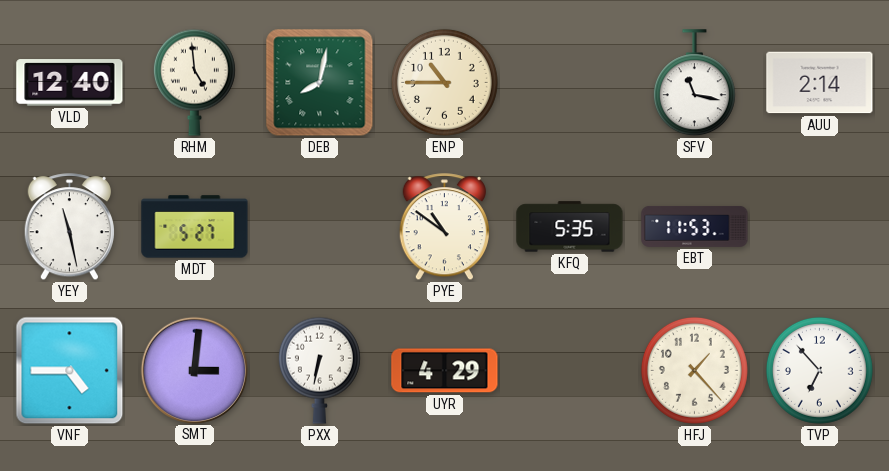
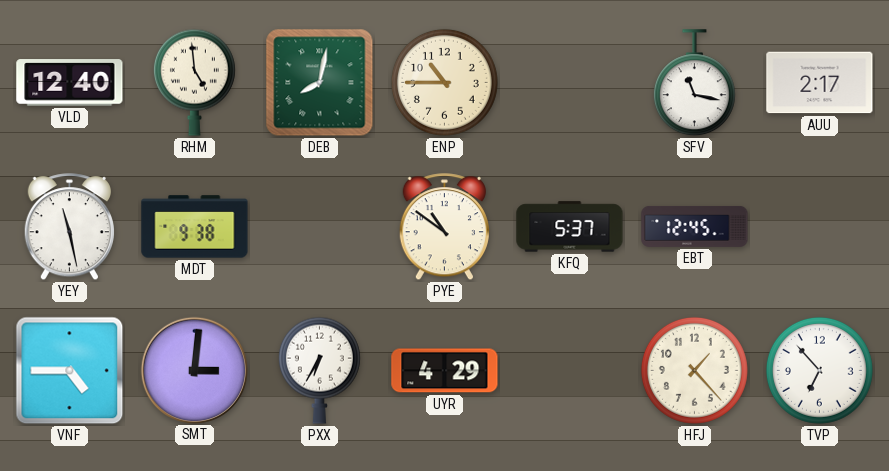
AUU: 2:14 -> 2:17 (820, 83)
MDT: 5:27 -> 9:38 (195, 227)
KFQ: 5:35 -> 5:37 (570, 227)
EBT: 11:53 -> 12:45 (695, 226)
PXX: 6:32 -> 6:35 (319, 370)
